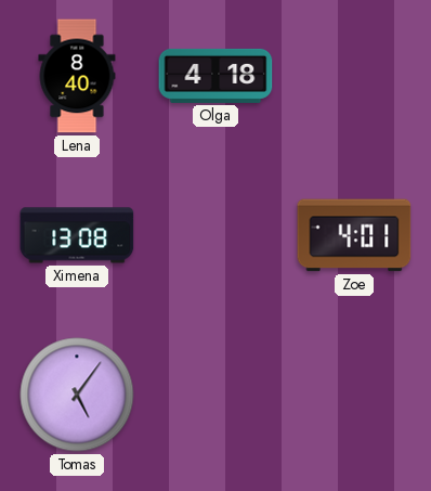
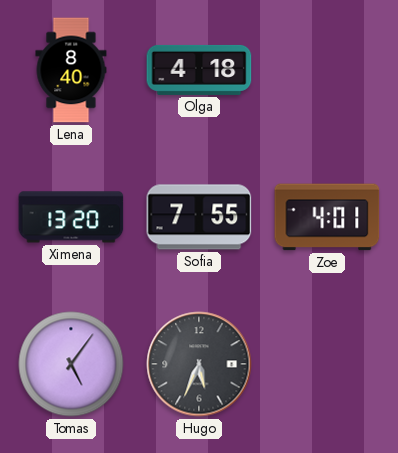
Ximena: 13:08 -> 13:20 (71, 217)
Sofia: none -> 7:55 (199, 217)
Hugo: none -> 5:34 (199, 364)
